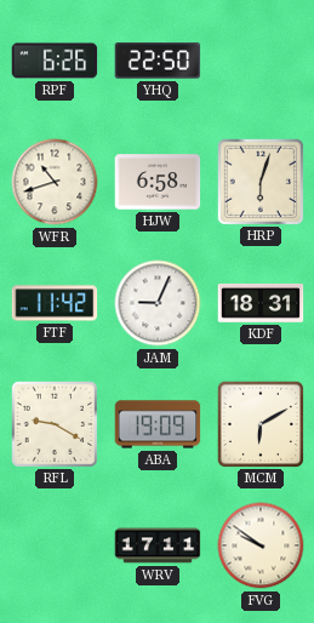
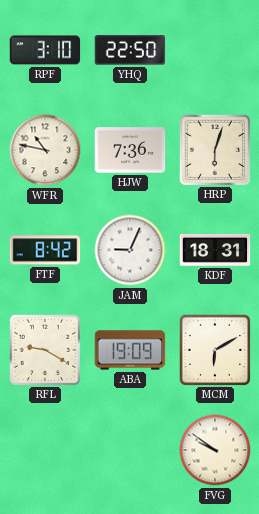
RPF: 6:26 -> 3:10 (45, 50)
WFR: 10:42 -> 10:47 (45, 150)
HJW: 6:58 -> 7:36 (130, 150)
FTF: 11:42 -> 8:42 (45, 250)
WRV: 17:11 -> none (158, 545)
